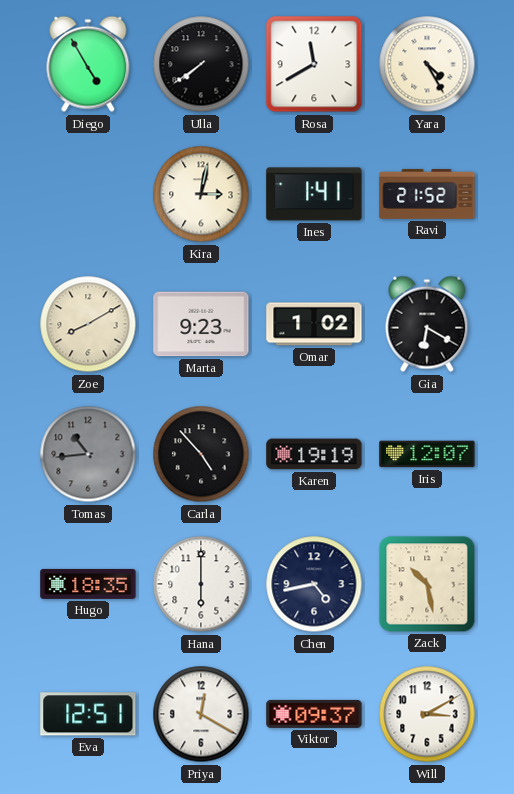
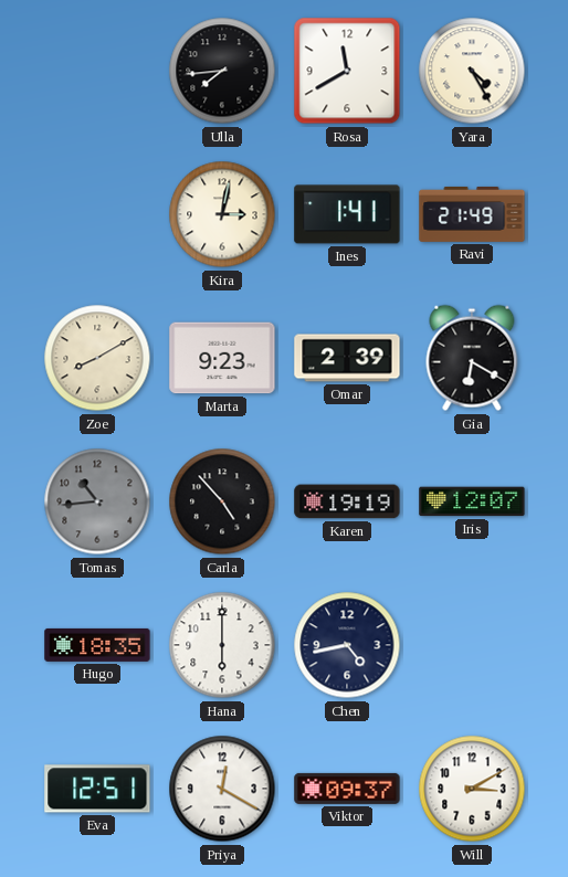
Diego: 4:55 -> none (88, 64)
Ulla: 7:39 -> 7:44 (222, 71)
Ravi: 21:52 -> 21:49 (472, 214)
Omar: 1:02 -> 2:39 (347, 358)
Zack: 10:28 -> none (427, 584)
